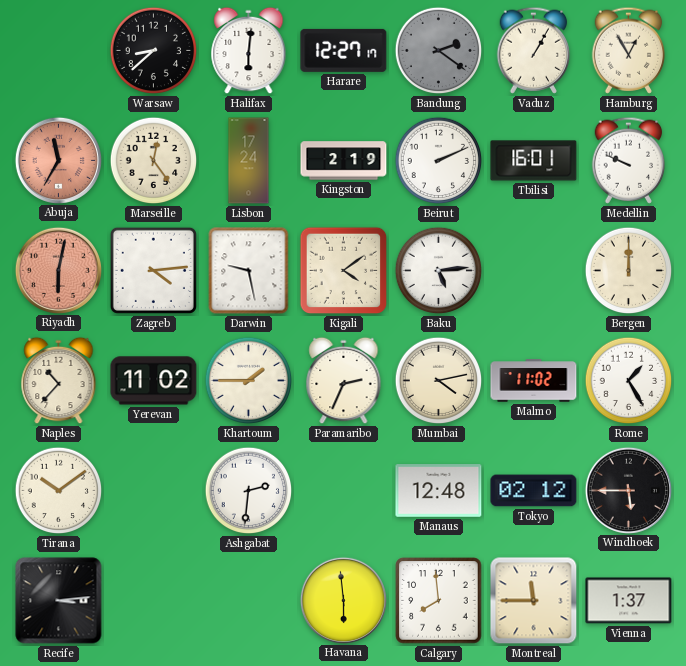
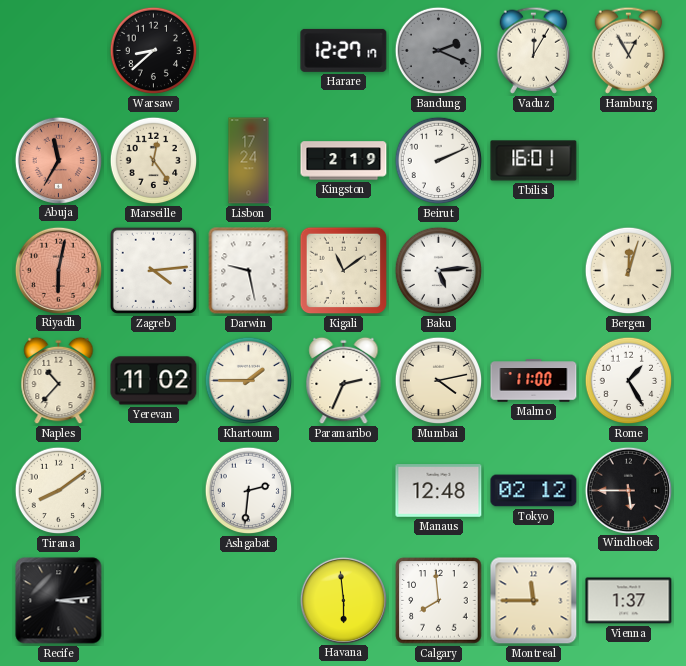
Halifax: 6:01 -> none (249, 51)
Bandung: 2:21 -> 2:19 (439, 51)
Vaduz: 1:05 -> 12:05 (534, 50)
Medellin: 9:49 -> none (629, 160)
Kigali: 4:09 -> 11:09 (344, 271)
Bergen: 12:00 -> 12:03 (629, 271)
Malmo: 11:02 -> 11:00 (534, 381)
Tirana: 10:09 -> 8:09 (59, 491)
